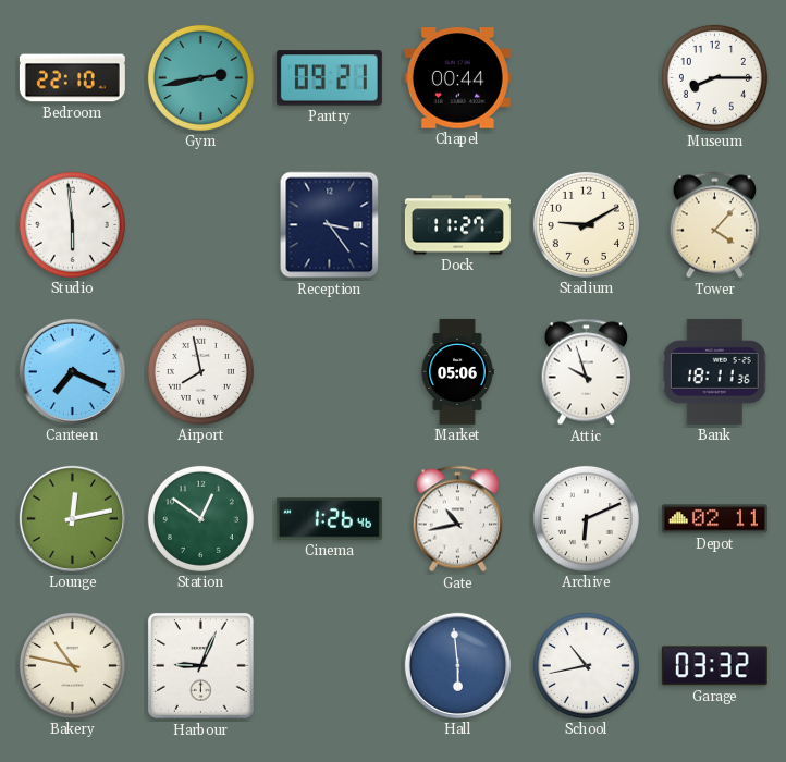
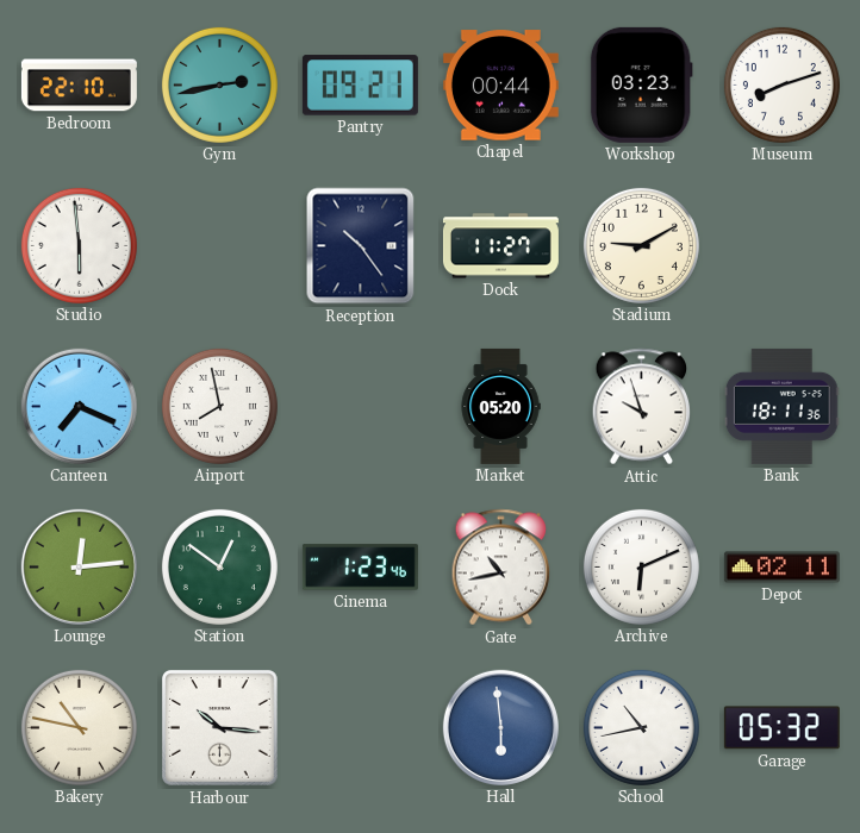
Workshop: none -> 03:23 (641, 84)
Museum: 8:15 -> 8:12 (781, 84)
Reception: 3:24 -> 10:24 (361, 246)
Tower: 4:07 -> none (715, 225)
Market: 05:06 -> 05:20 (500, 406)
Lounge: 12:13 -> 12:14 (79, 566)
Cinema: 1:26 -> 1:23 (360, 568)
Harbour: 9:04 -> 10:16 (220, 727)
Garage: 03:32 -> 05:32 (781, 728)
